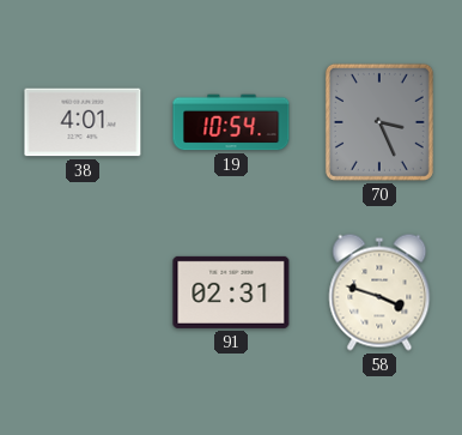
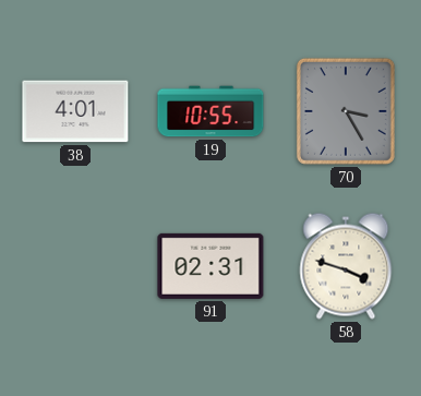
19: 10:54 -> 10:55 (211, 111)
70: 3:26 -> 3:25 (346, 111)
